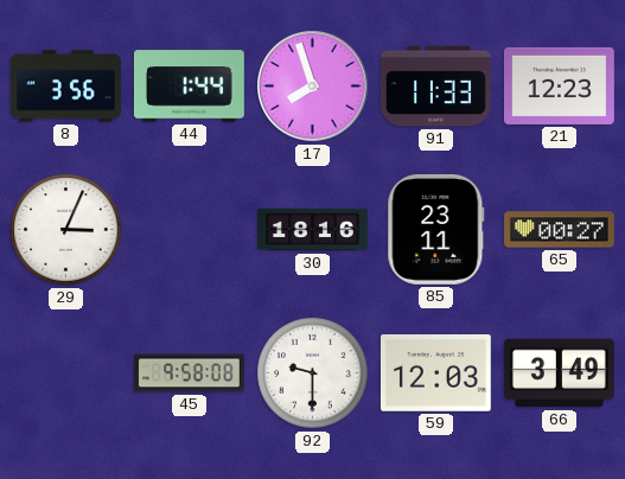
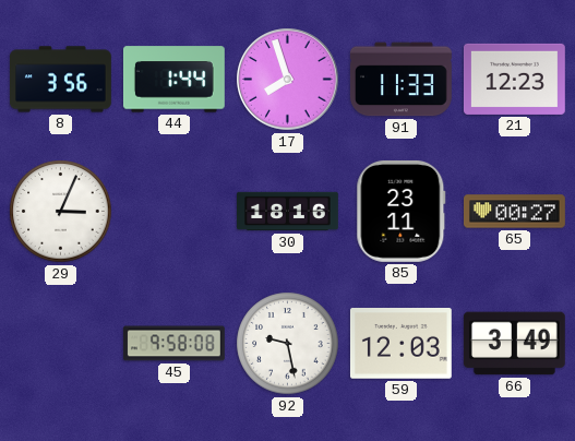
92: 9:30 -> 9:28 (288, 344)
